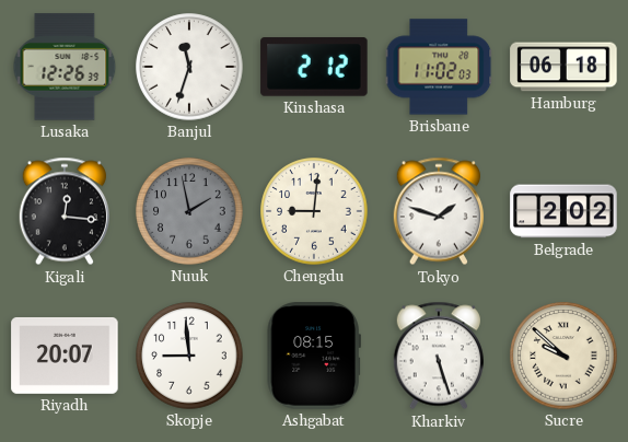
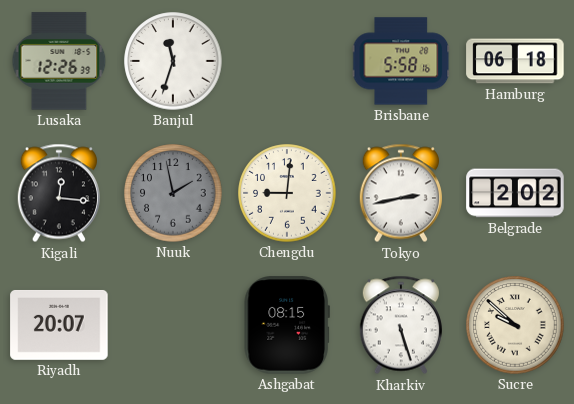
Kinshasa: 2:12 -> none (314, 67)
Brisbane: 11:02 -> 5:58 (401, 61)
Tokyo: 1:48 -> 2:43 (401, 193)
Skopje: 8:59 -> none (189, 356)
